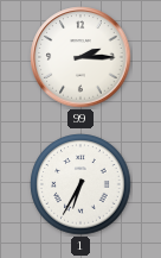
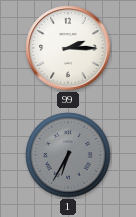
1 dial: white -> grey (68, 155)
